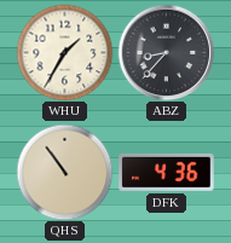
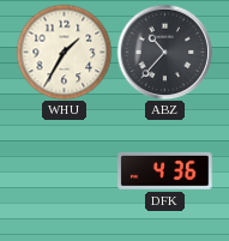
ABZ: 8:37 -> 10:37 (164, 52)
QHS: 10:54 -> none (64, 172)
